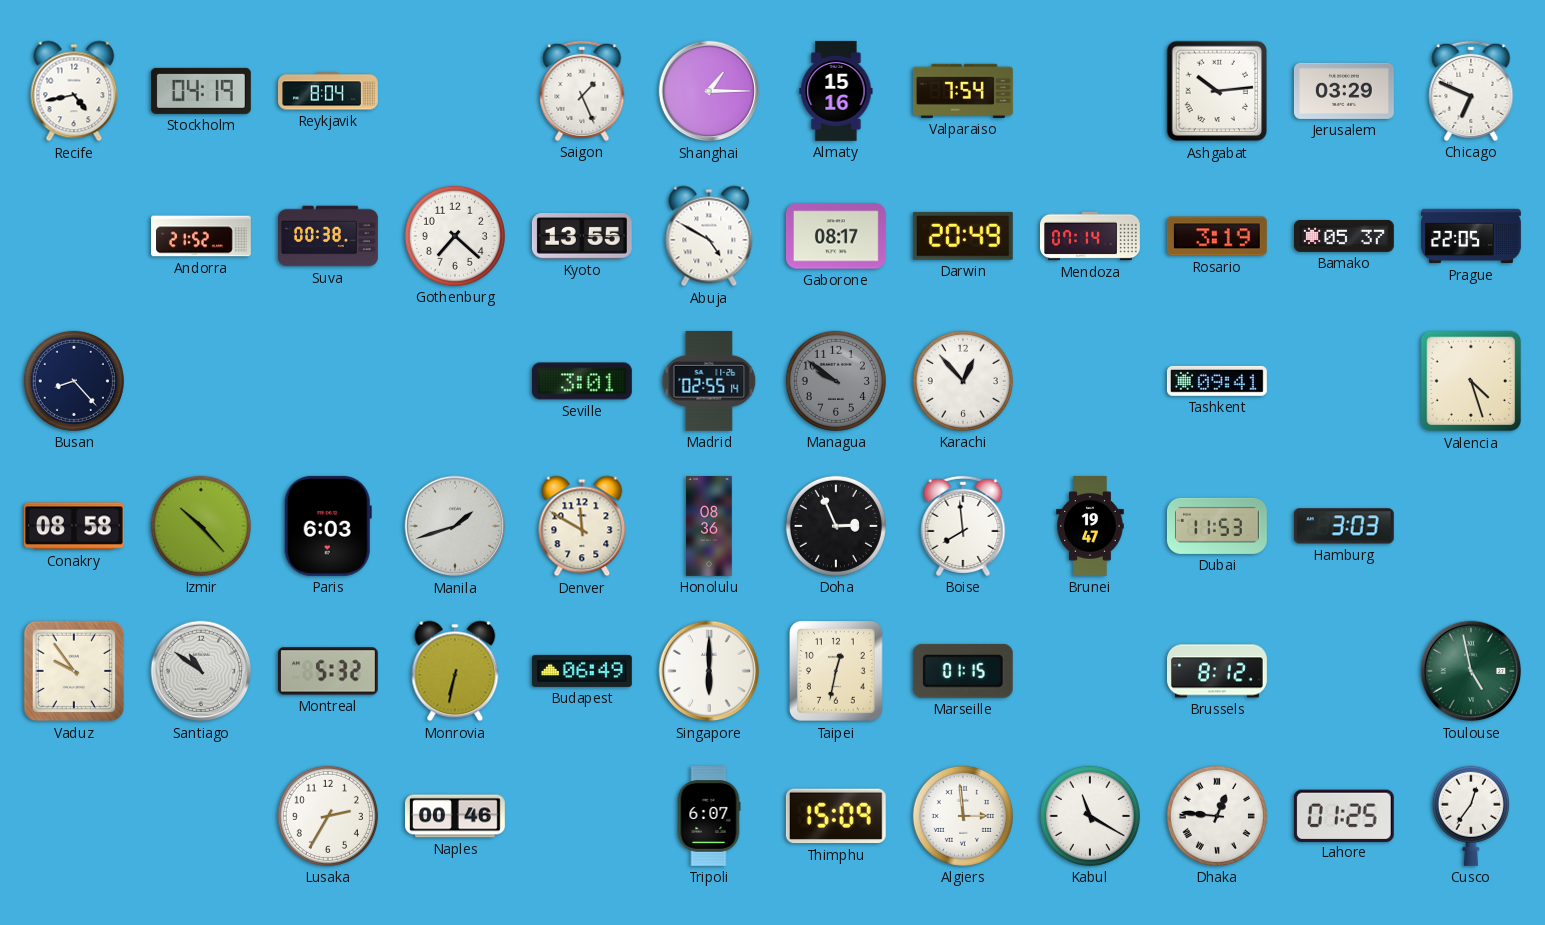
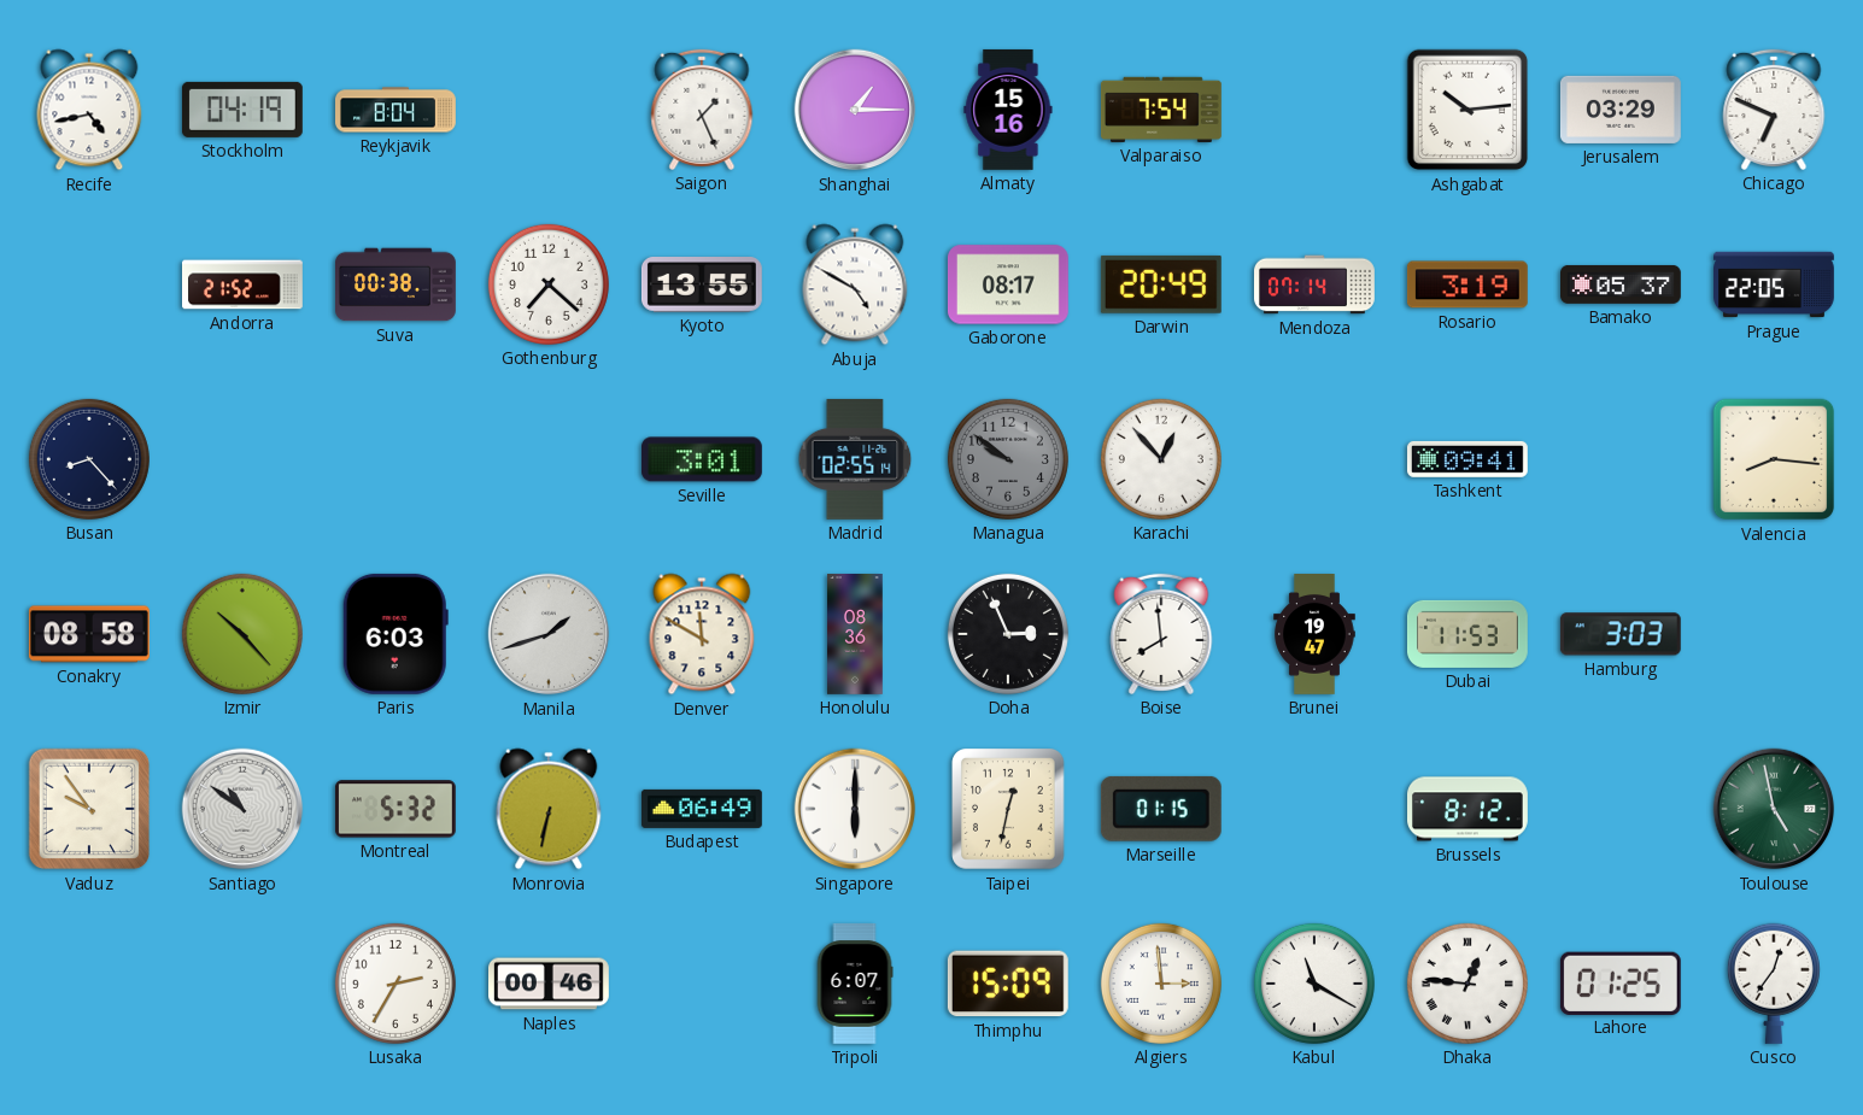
Valencia: 4:27 -> 8:16 (1774, 459)
